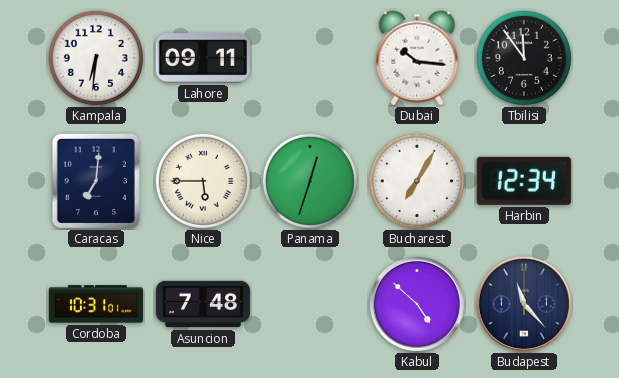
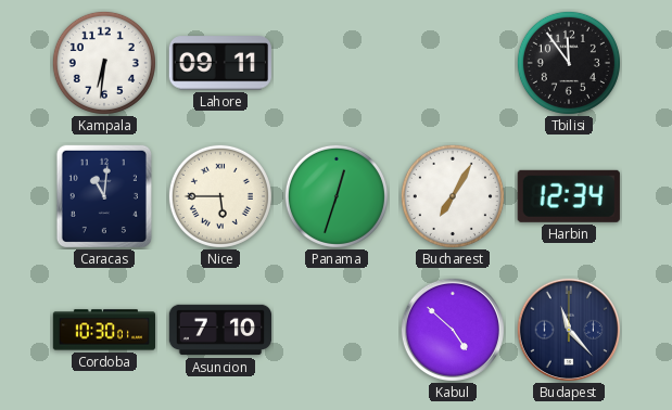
Dubai: 10:16 -> none (417, 58)
Caracas: 7:01 -> 11:01 (104, 196)
Cordoba: 10:31 -> 10:30 (103, 330)
Asuncion: 7:48 -> 7:10 (220, 330)
